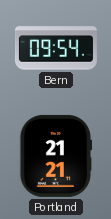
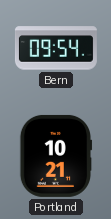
Portland: 21:21 -> 10:21 (56, 156)
